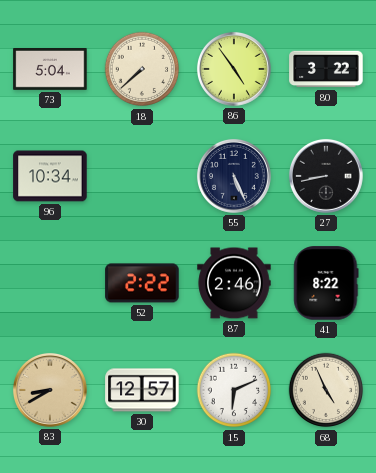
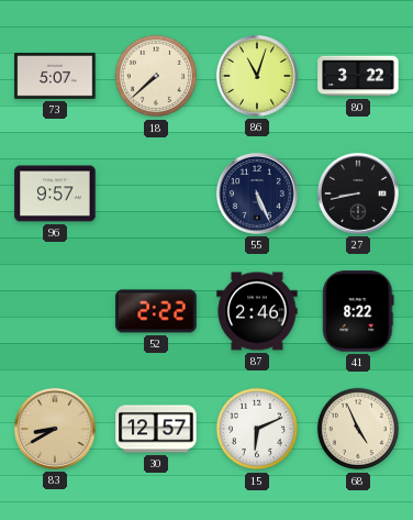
73: 5:04 -> 5:07 (55, 77)
86: 4:54 -> 11:03 (257, 76)
96: 10:34 -> 9:57 (55, 193)
